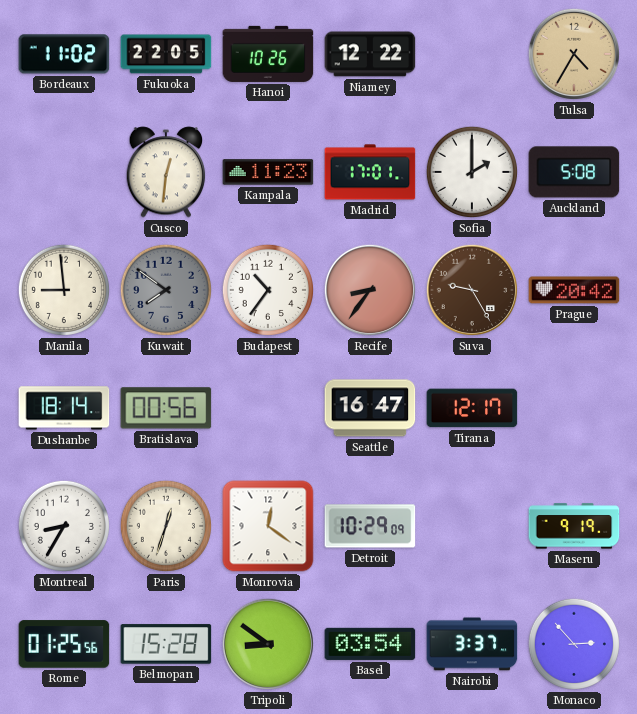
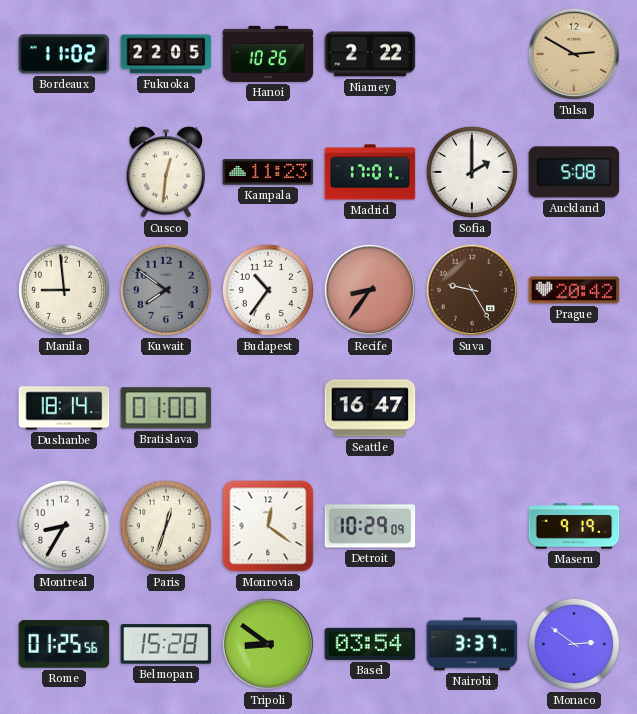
Niamey: 12:22 -> 2:22 (370, 54)
Tulsa: 4:35 -> 2:50 (574, 54)
Bratislava: 00:56 -> 01:00 (166, 408)
Tirana: 12:17 -> none (472, 408)
Monaco: 2:53 -> 2:51 (574, 644)
